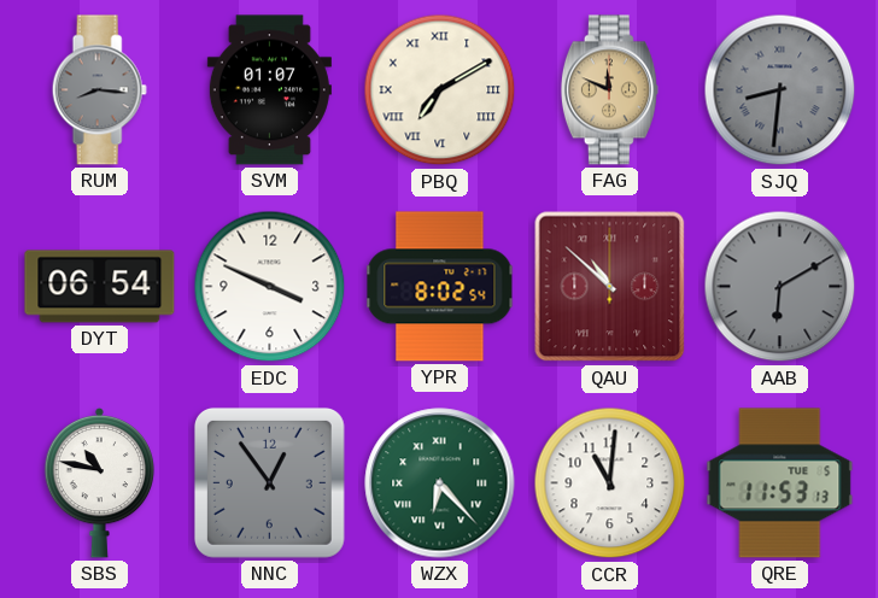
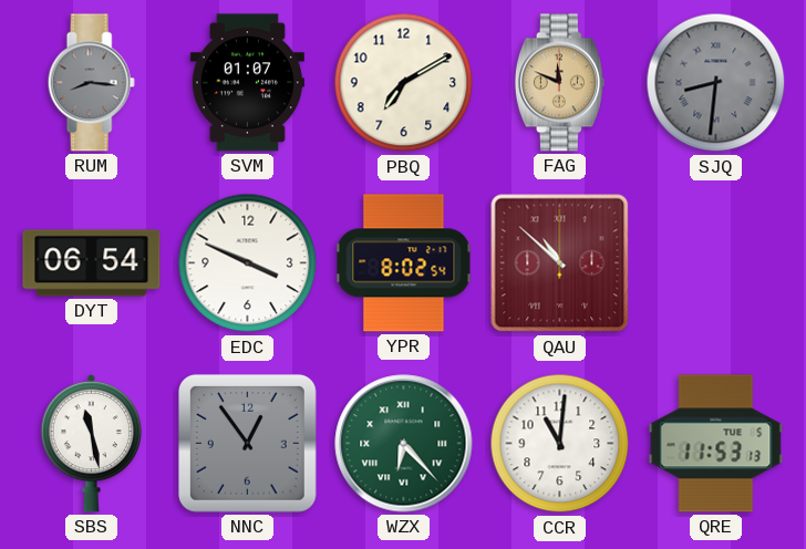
PBQ numerals: Roman -> Arabic (404, 83)
AAB: 6:10 -> none (780, 287)
SBS: 10:47 -> 11:28 (92, 443)
